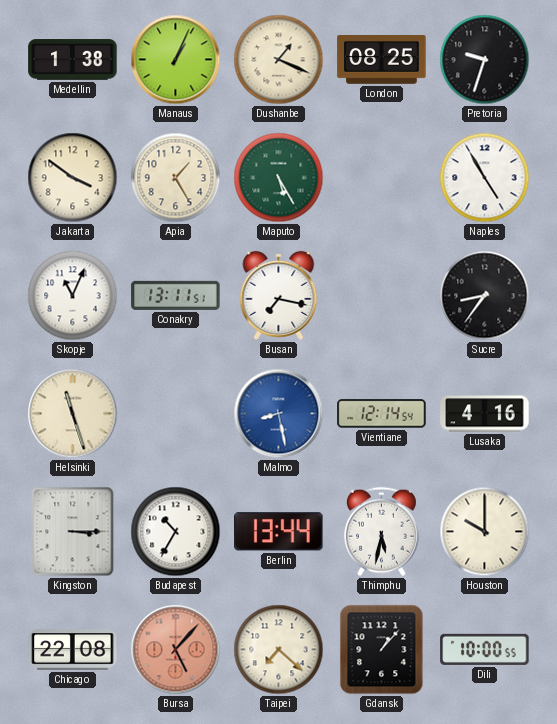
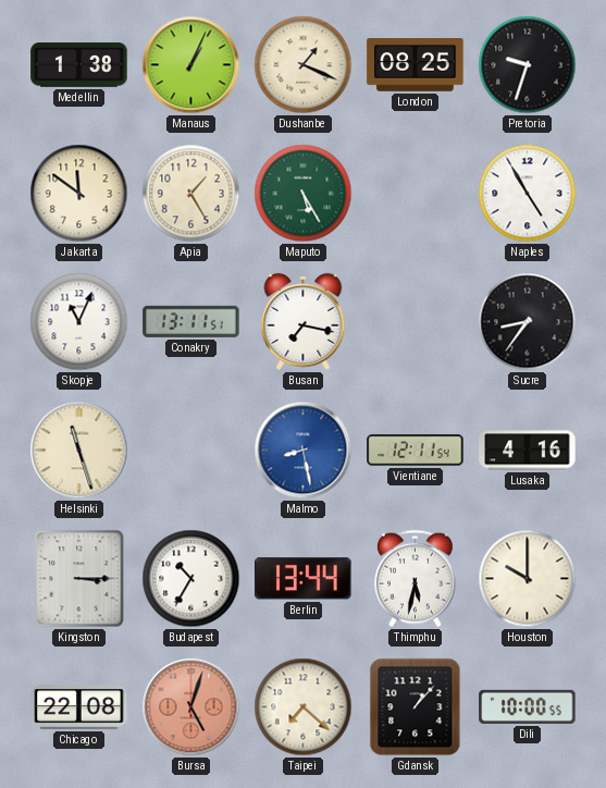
Jakarta: 3:51 -> 11:51 (79, 194)
Vientiane: 12:14 -> 12:11 (416, 451)
Bursa: 5:07 -> 5:03 (191, 707)
